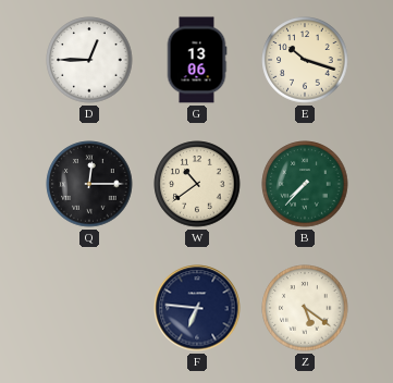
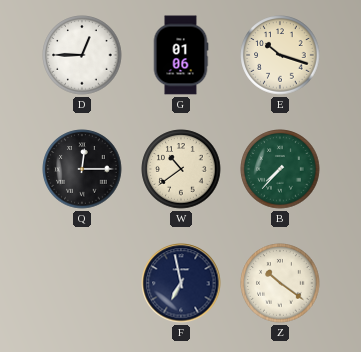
G: 13:06 -> 01:06 (181, 55)
F: 6:46 -> 6:58 (181, 283)
Z: 5:21 -> 10:21 (280, 283)
